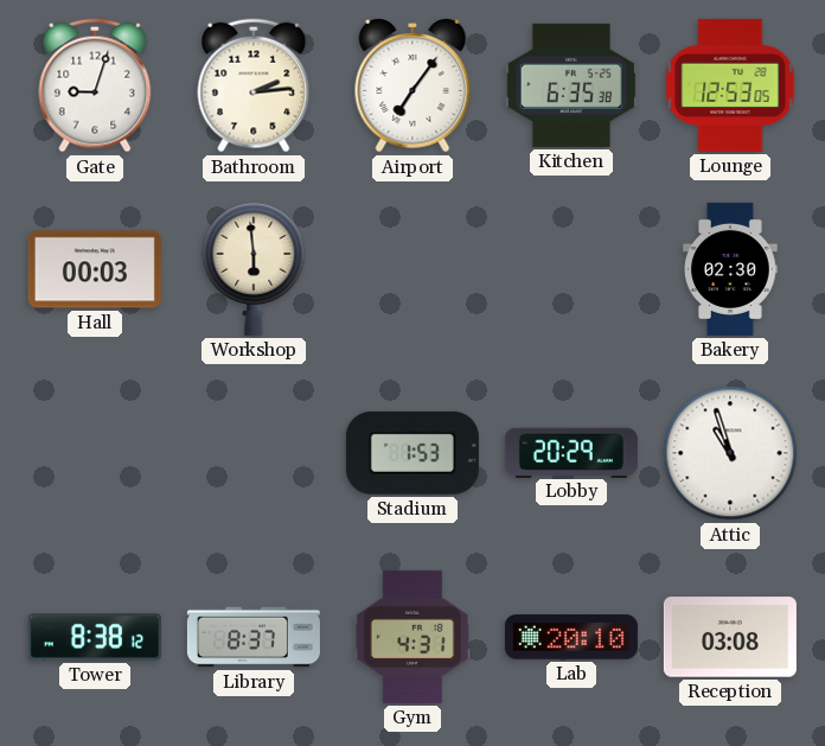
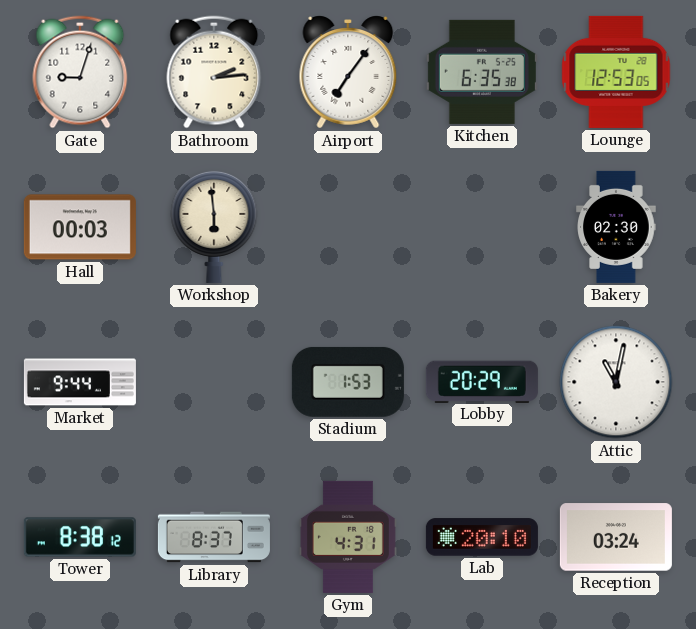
Market: none -> 9:44 (80, 382)
Attic: 10:57 -> 11:02 (616, 382)
Reception: 03:08 -> 03:24 (616, 537)
